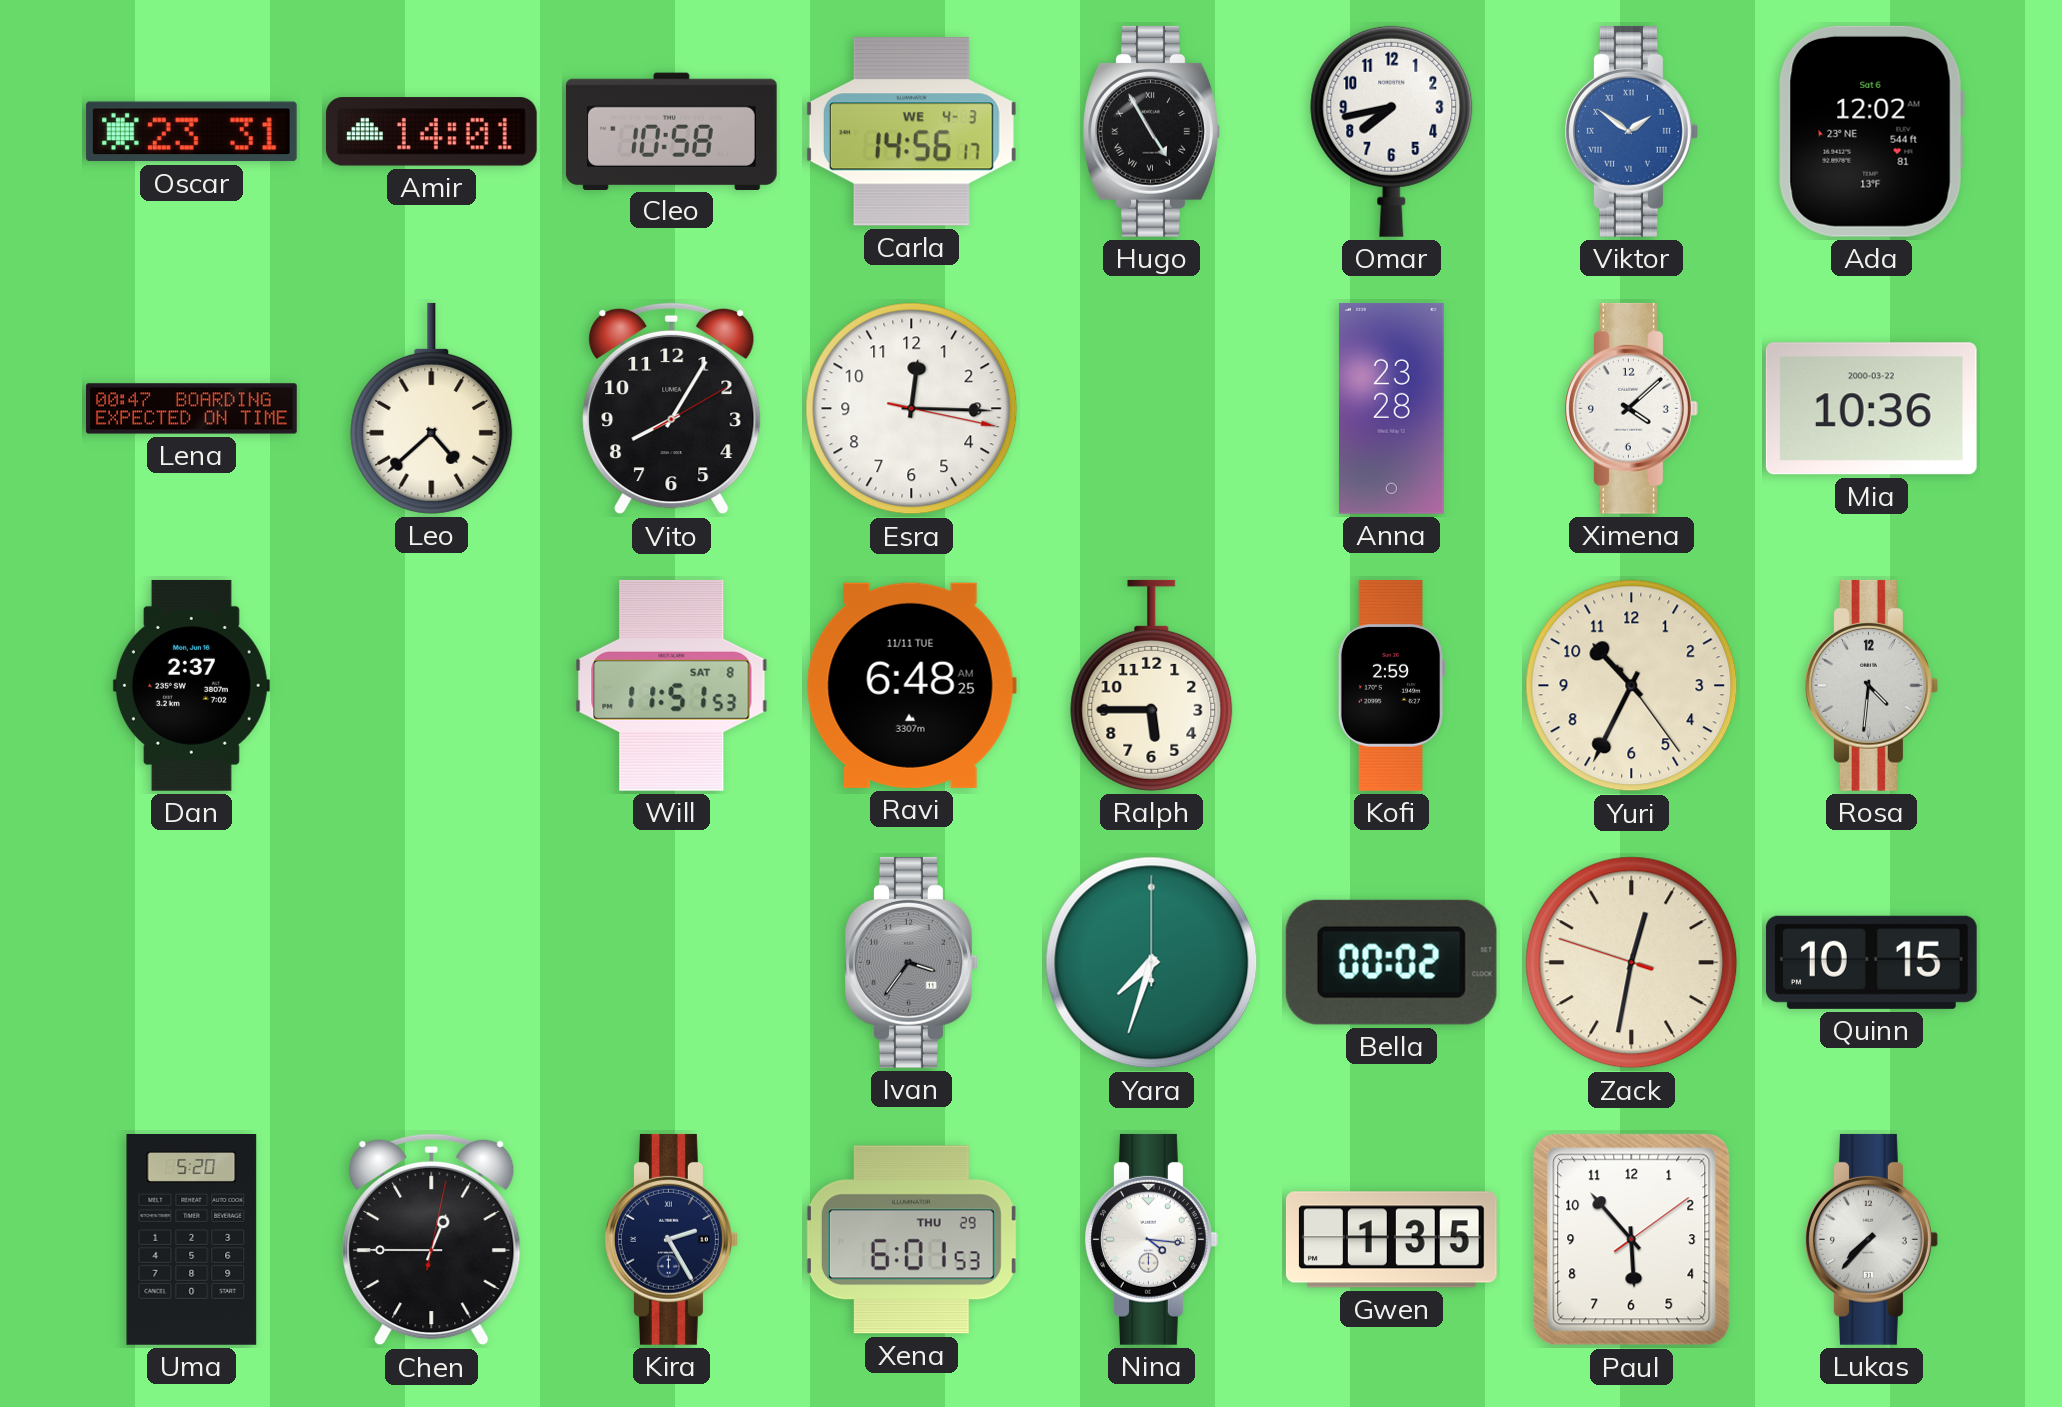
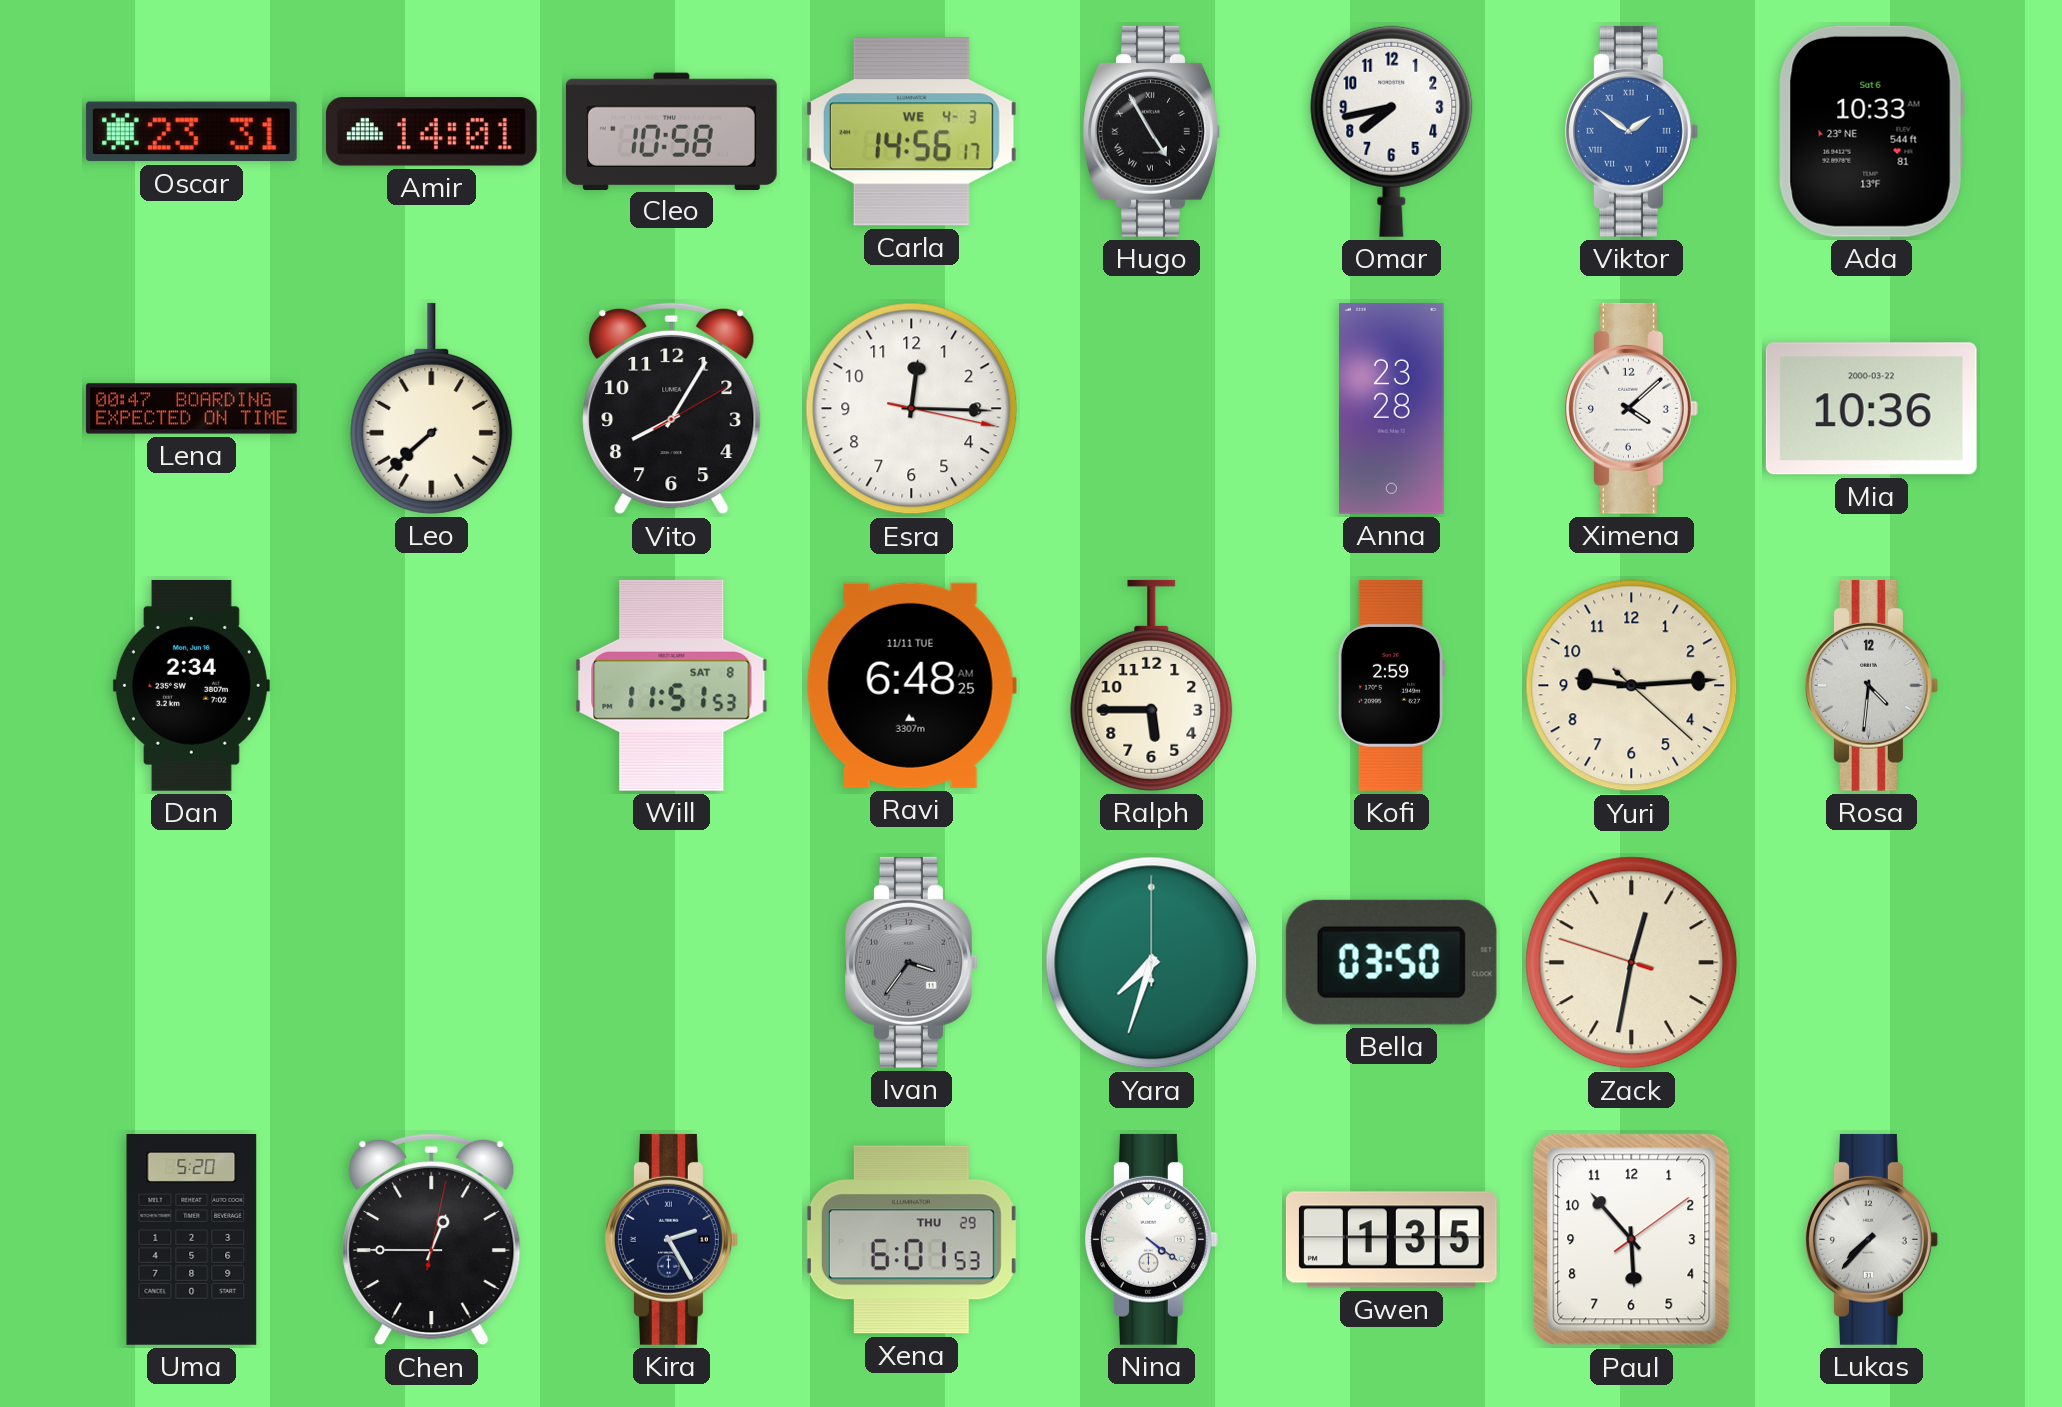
Ada: 12:02 -> 10:33 (1871, 131)
Leo: 4:38 -> 7:38 (432, 408)
Dan: 2:37 -> 2:34 (191, 685)
Yuri: 10:34 -> 9:14 (1632, 686)
Bella: 00:02 -> 03:50 (1391, 962)
Quinn: 10:15 -> none (1871, 962)
Nina: 4:16 -> 4:21 (1152, 1239)
